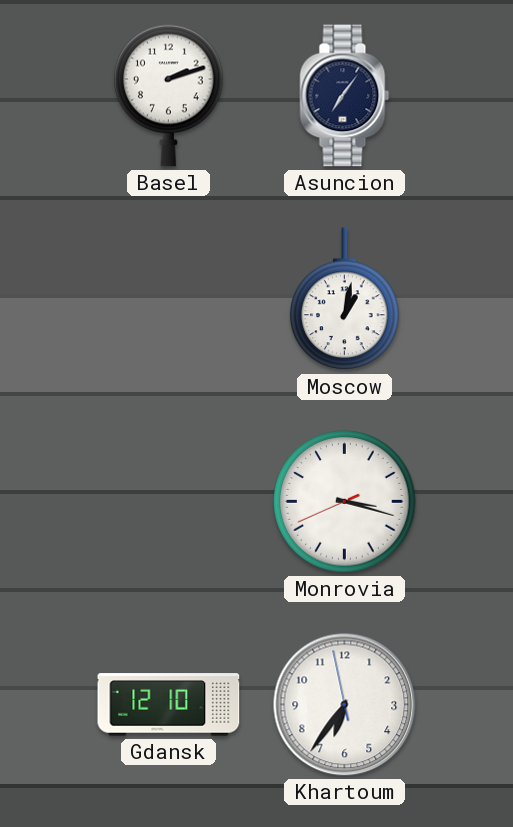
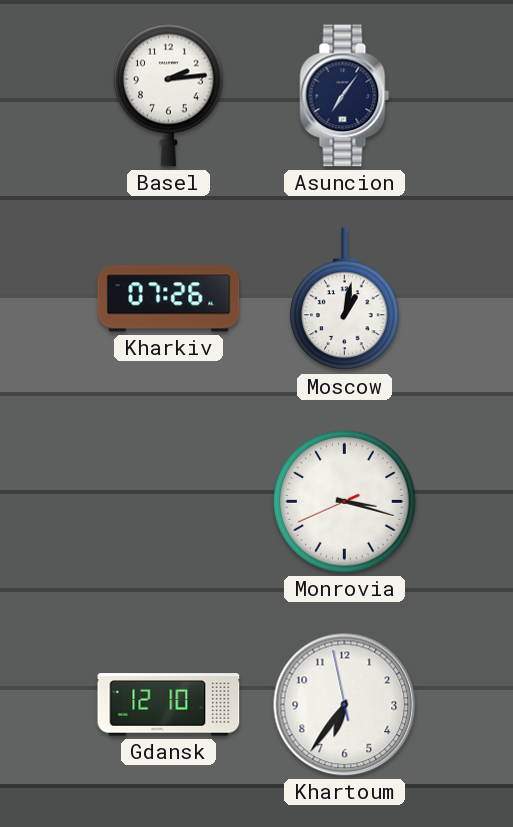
Basel: 2:12 -> 2:14 (169, 95)
Kharkiv: none -> 07:26 (169, 299)
